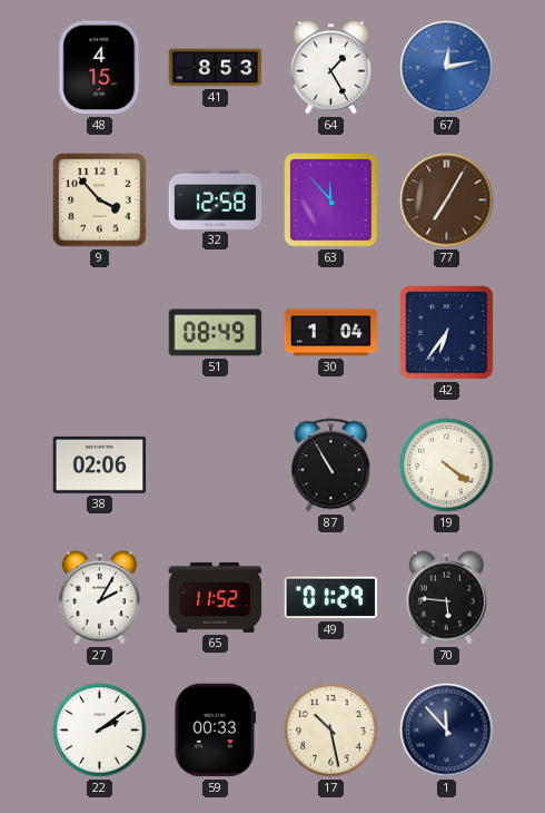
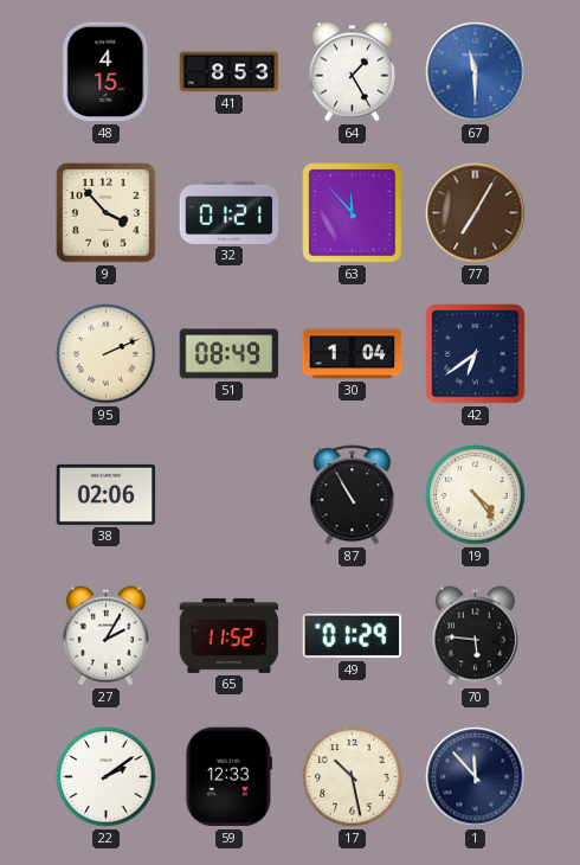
67: 12:13 -> 11:30 (476, 72)
32: 12:58 -> 01:21 (230, 212)
95: none -> 2:11 (107, 354)
42: 6:36 -> 6:39 (476, 354)
19: 4:21 -> 4:24 (476, 495)
59: 00:33 -> 12:33 (228, 777)
